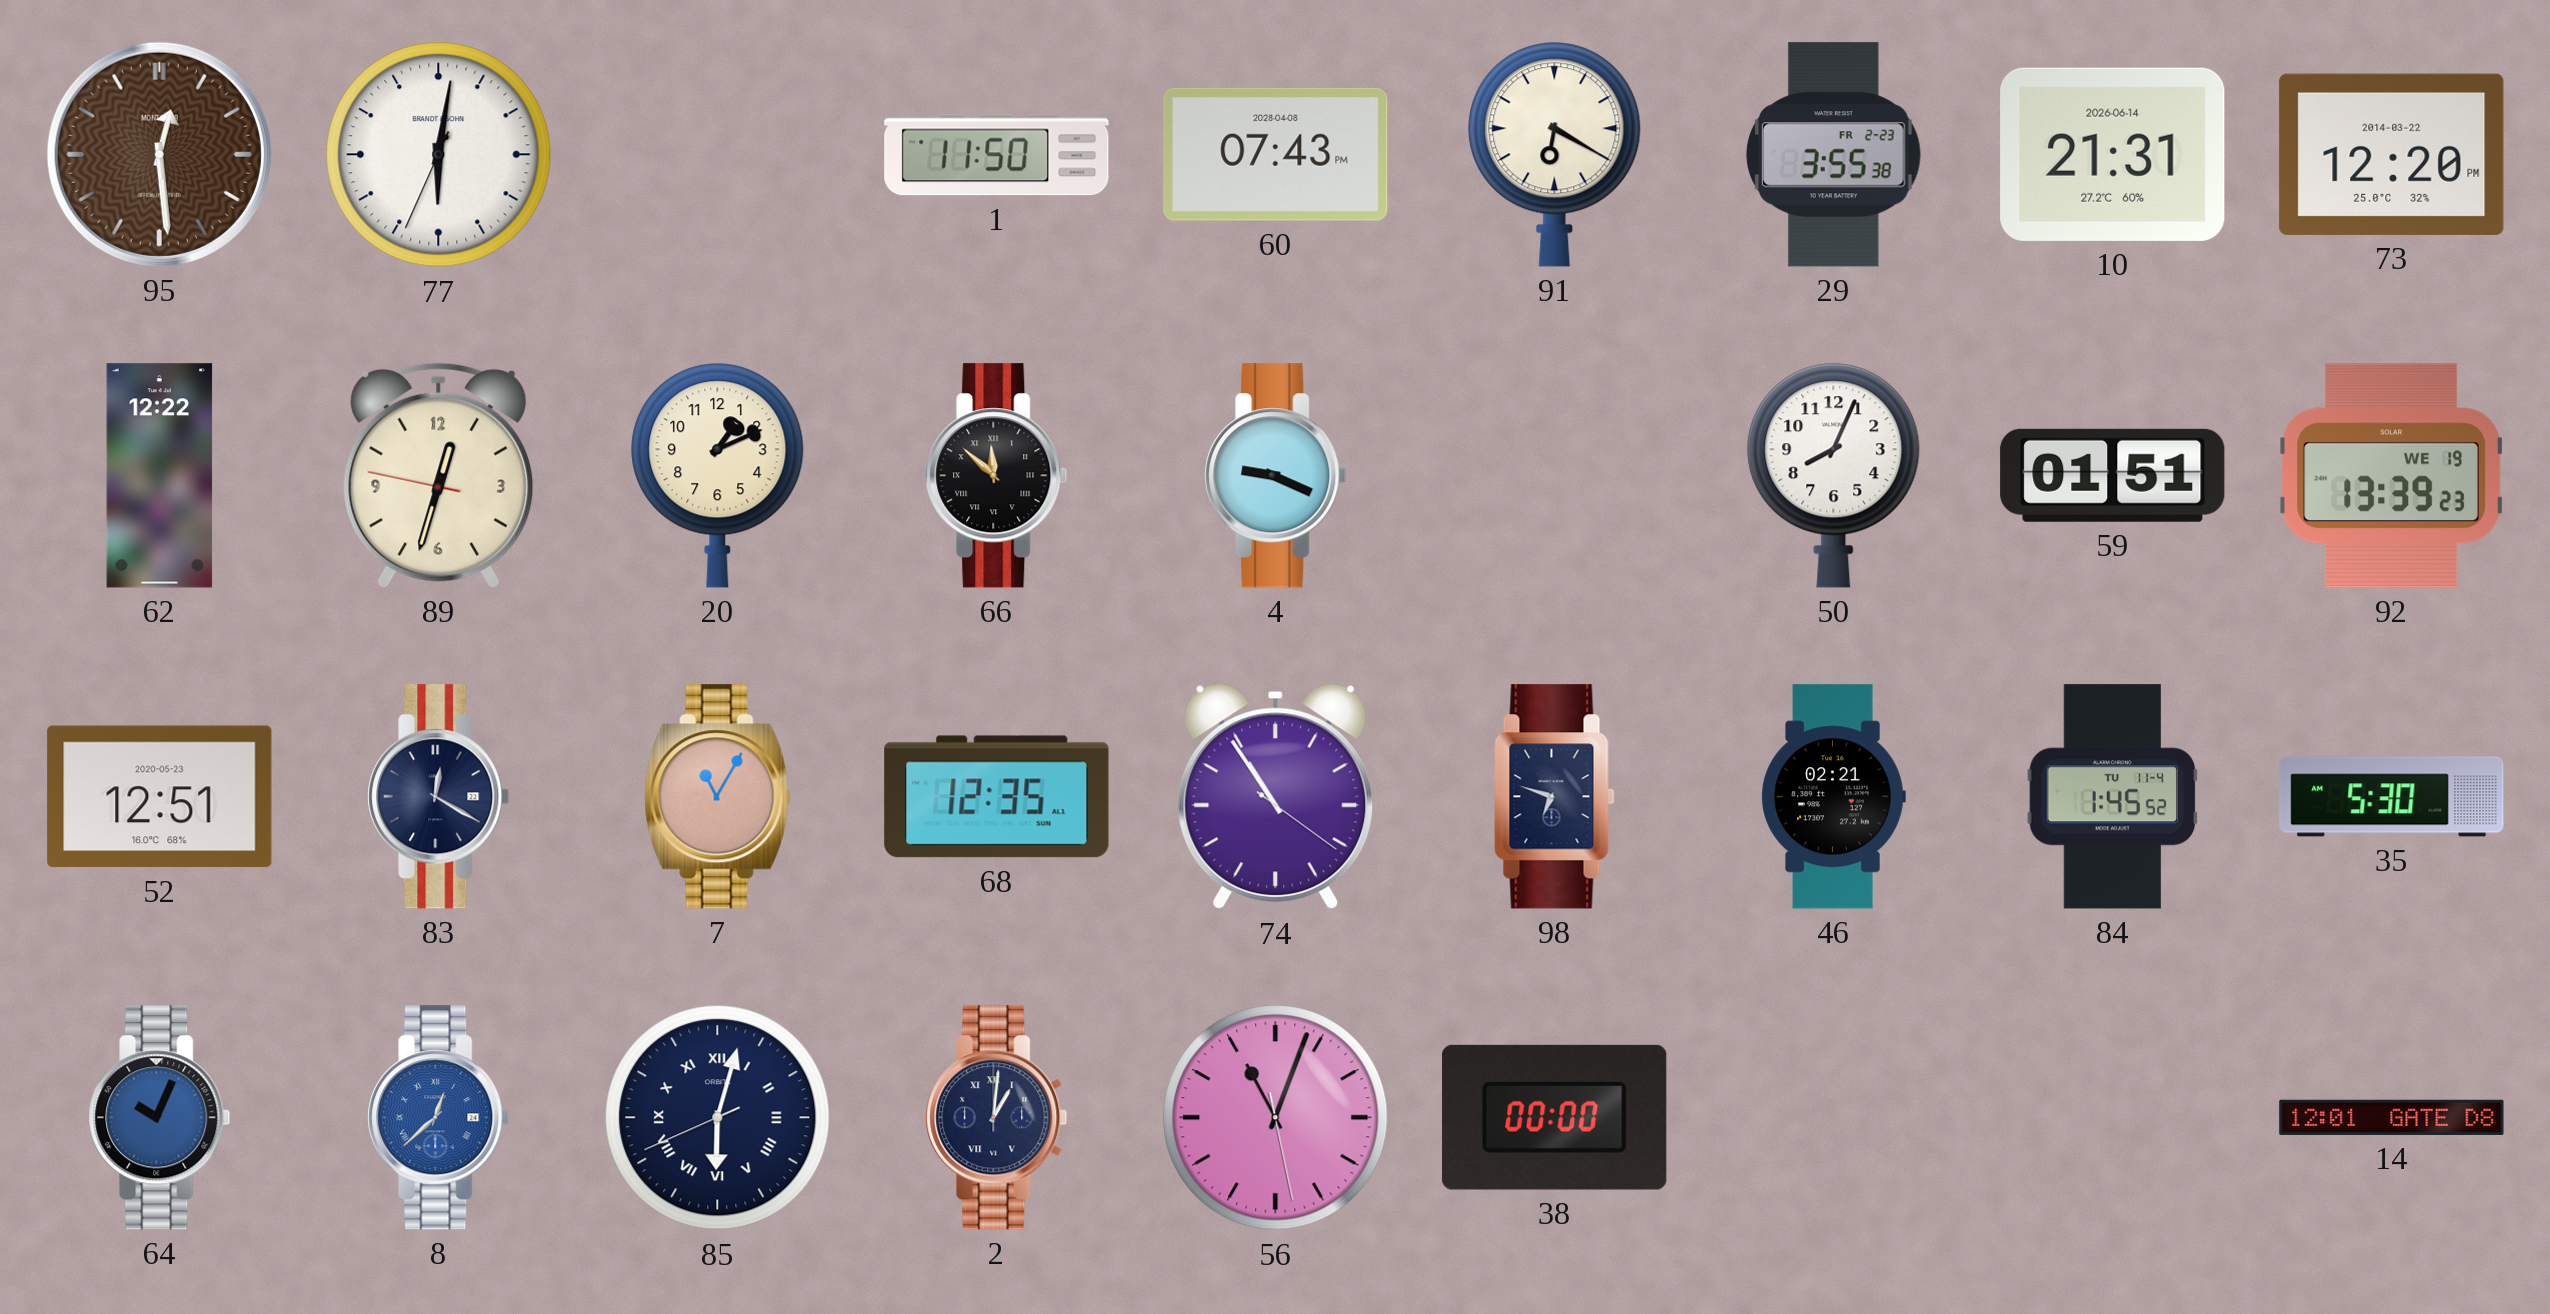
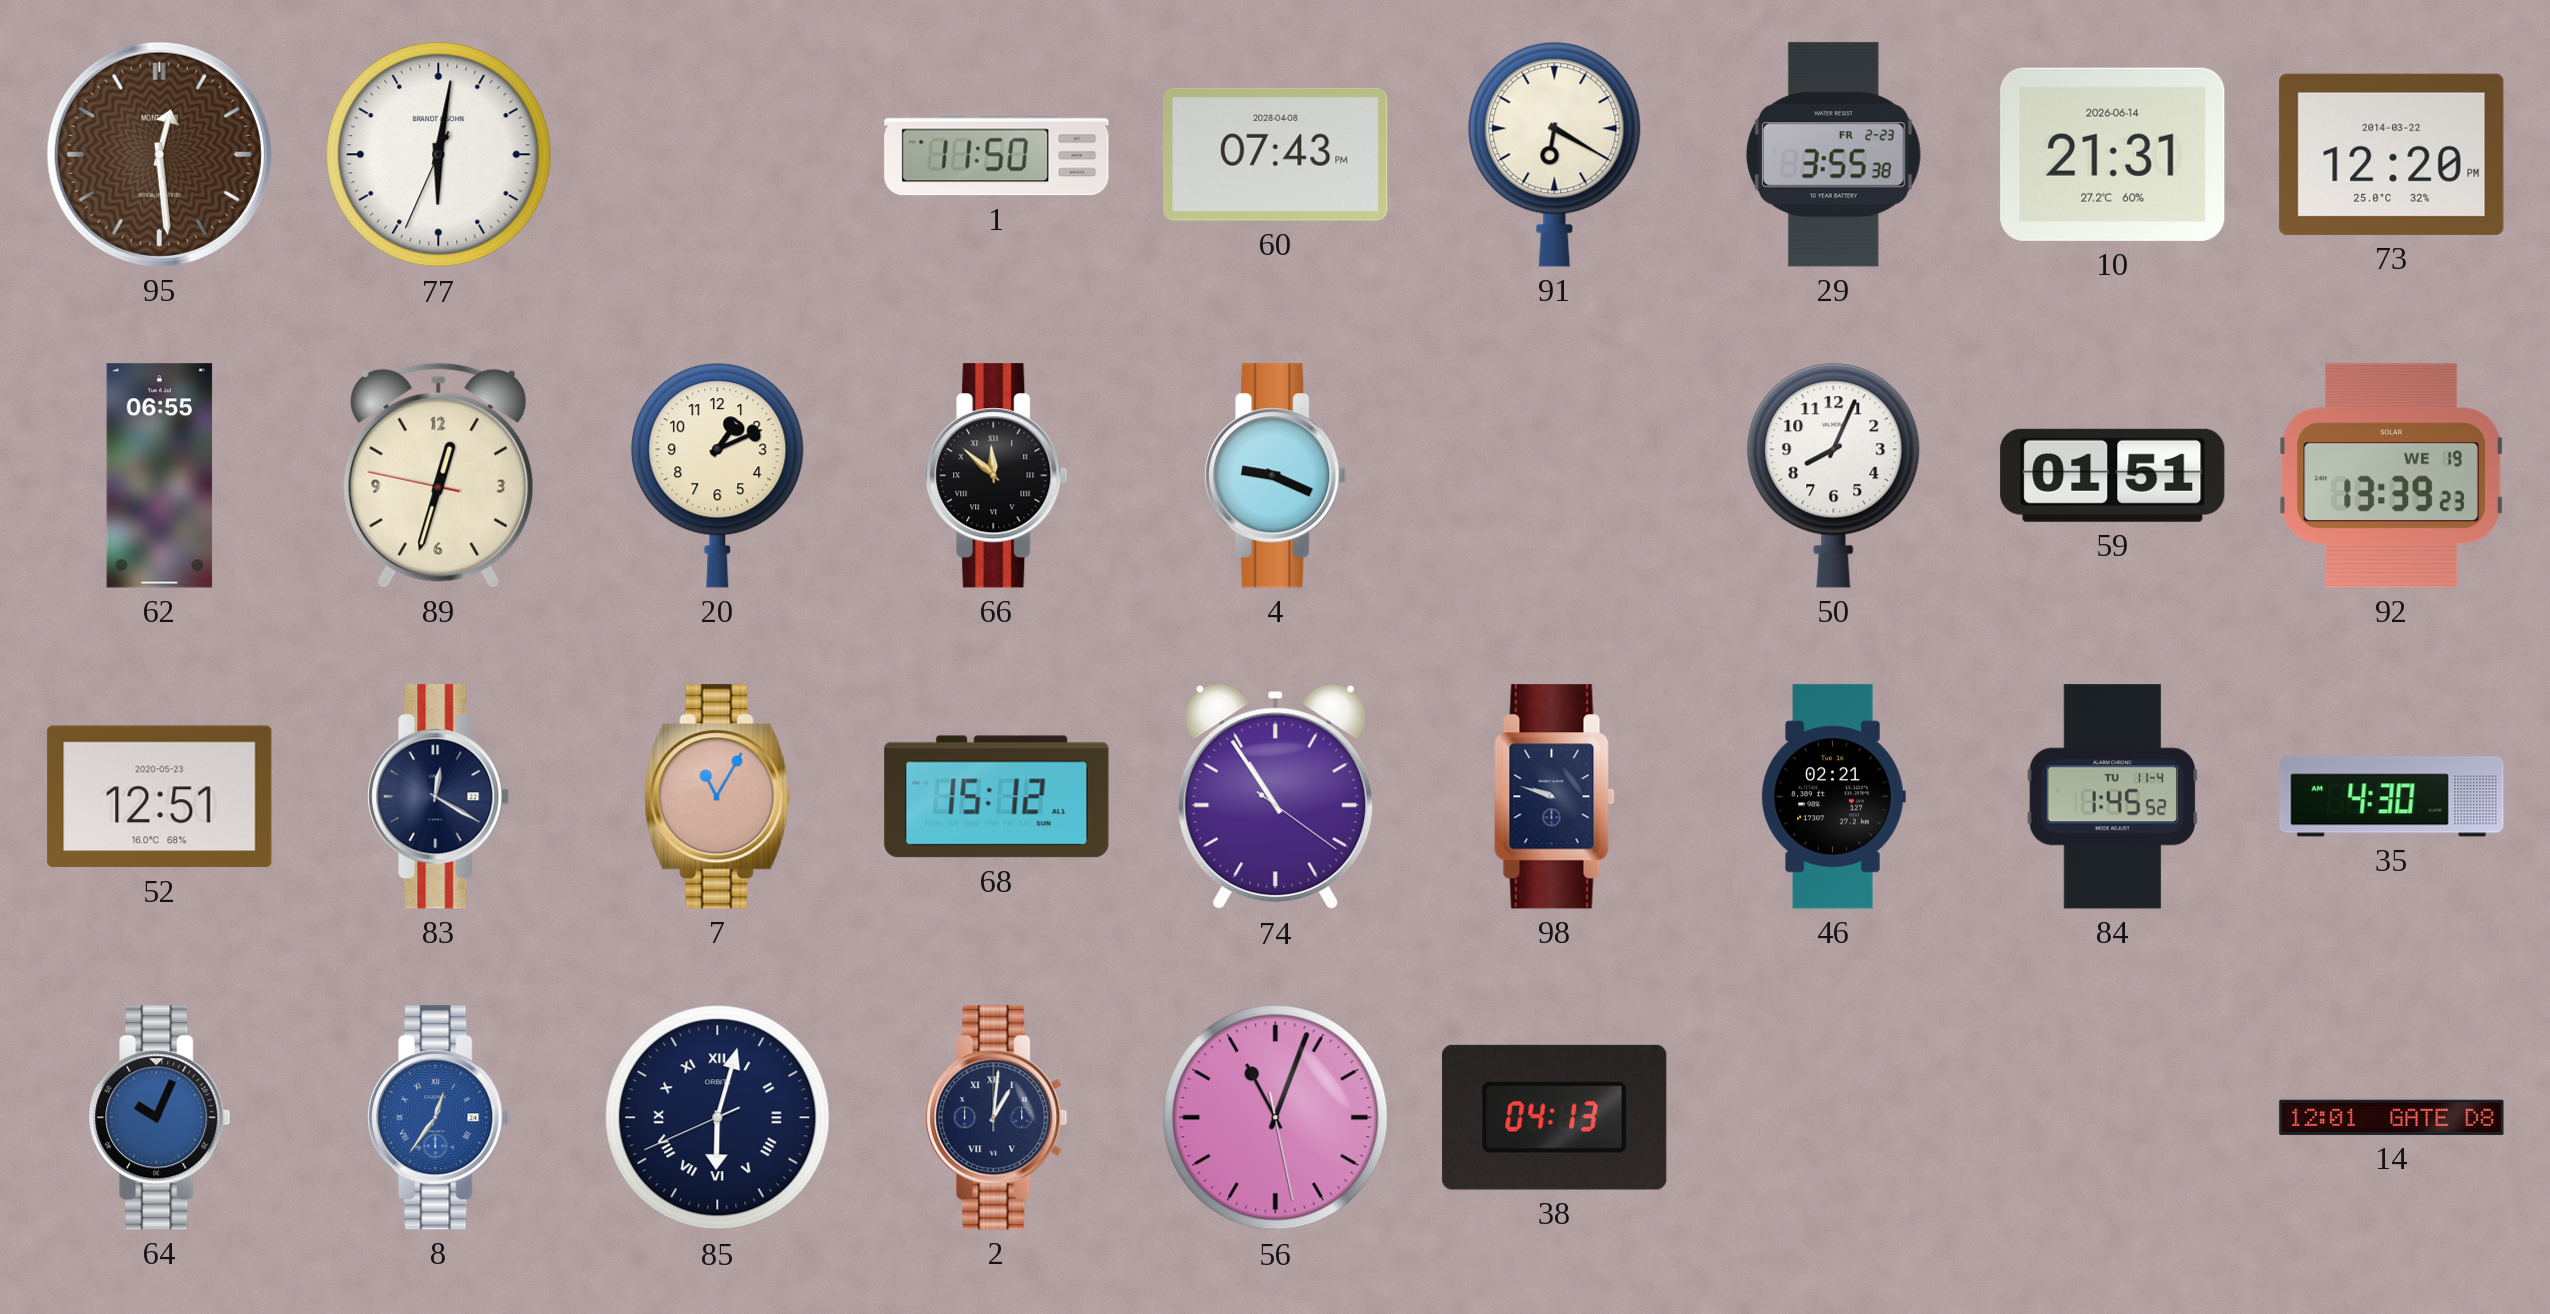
62: 12:22 -> 06:55 (160, 476)
68: 12:35 -> 15:12 (997, 797)
98: 6:48 -> 9:48 (1555, 797)
35: 5:30 -> 4:30 (2392, 797)
8: 12:38 -> 12:36 (439, 1118)
38: 00:00 -> 04:13 (1555, 1117)
